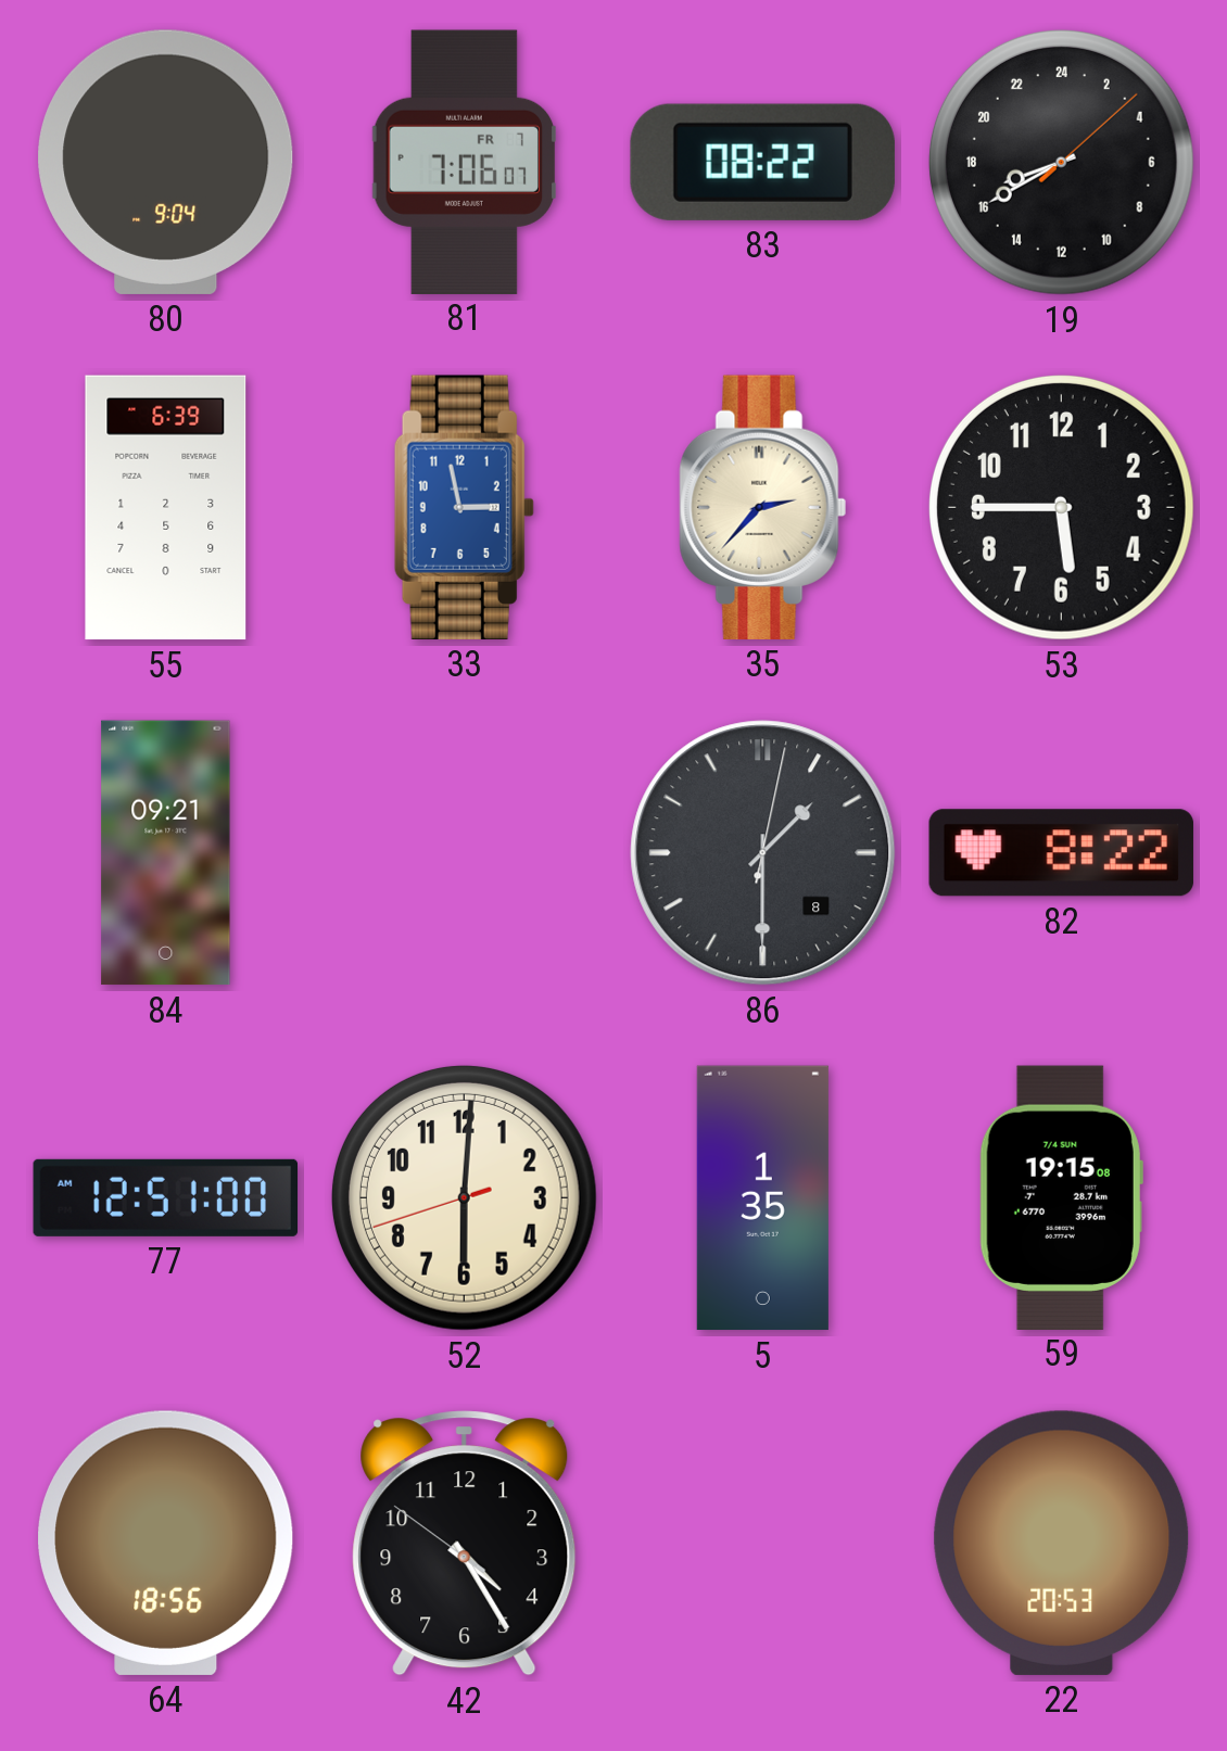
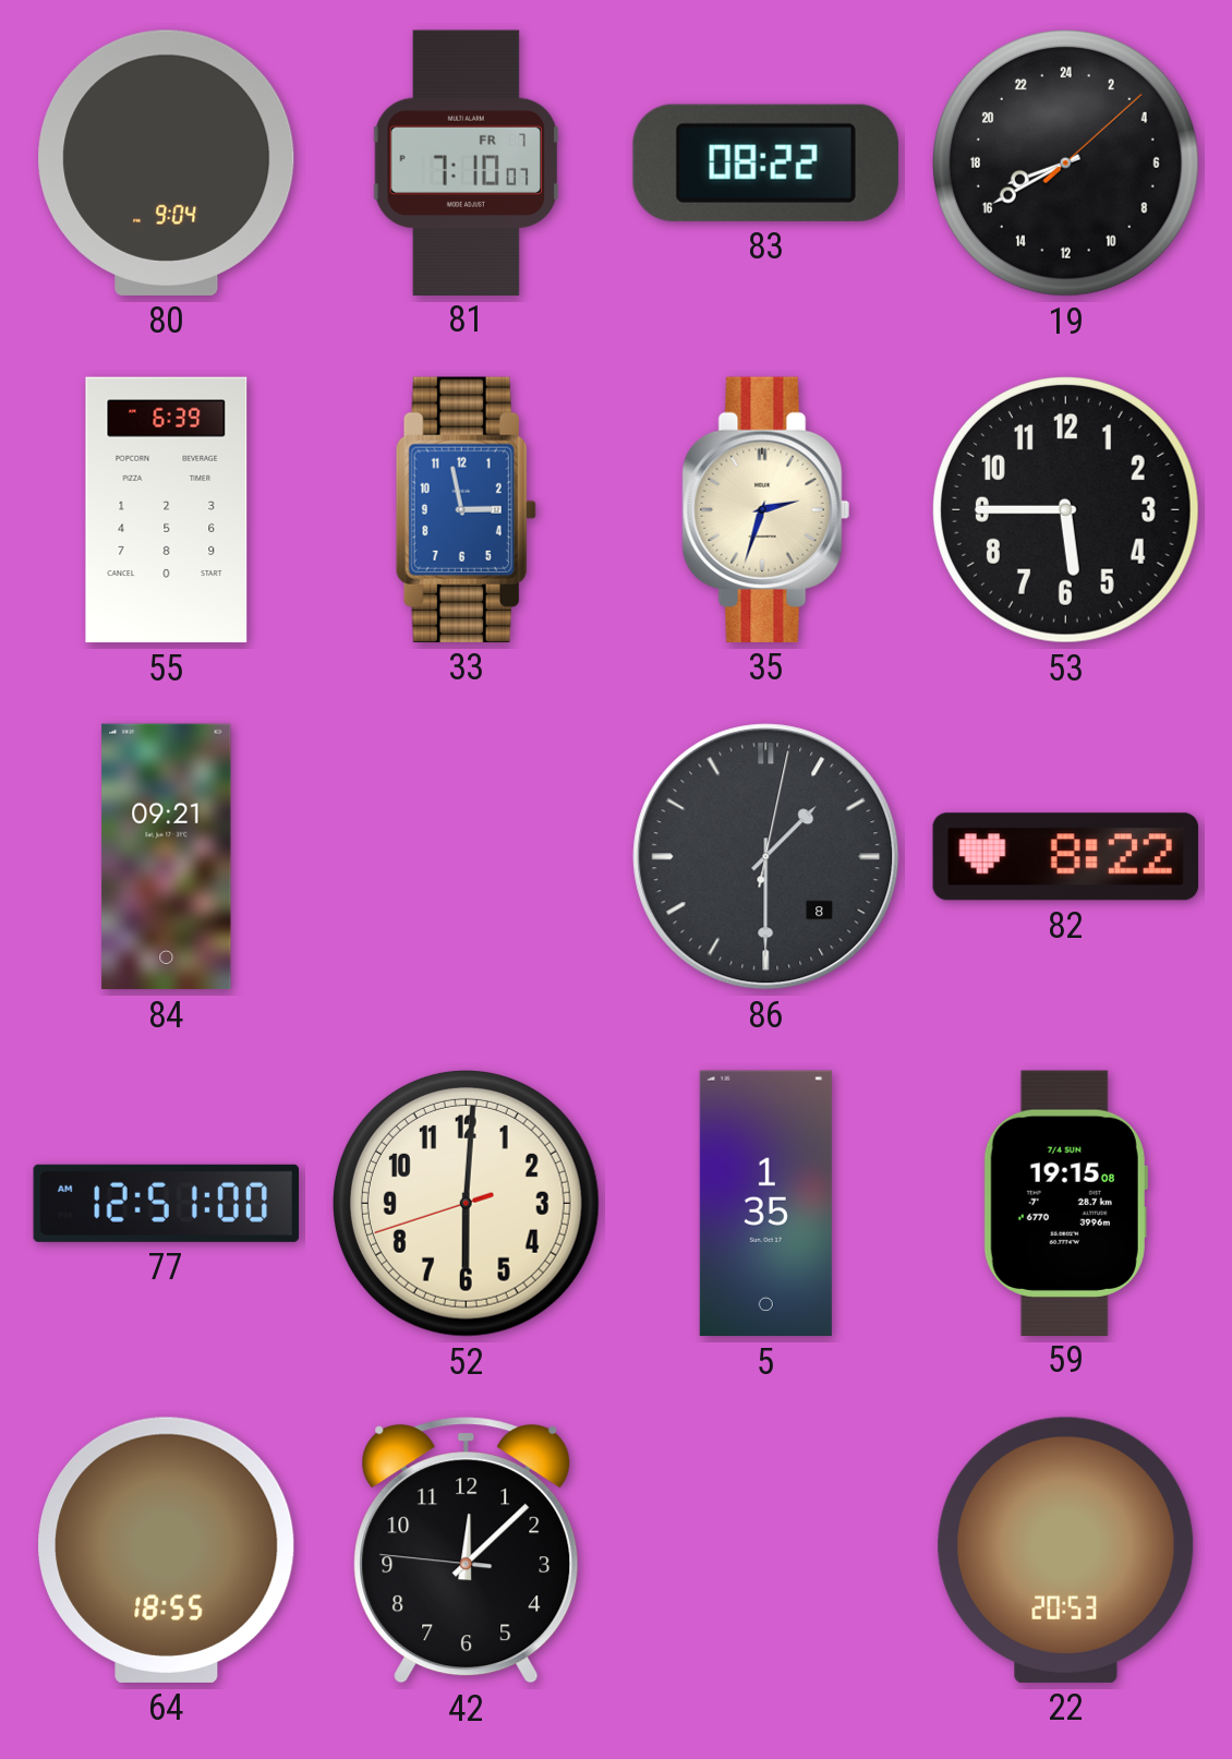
81: 7:06 -> 7:10 (467, 162)
35: 2:37 -> 2:33 (766, 509)
64: 18:56 -> 18:55 (167, 1550)
42: 4:24 -> 12:07 (467, 1551)
